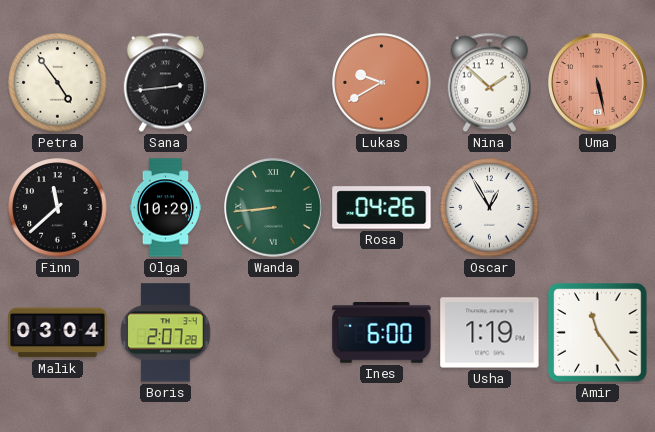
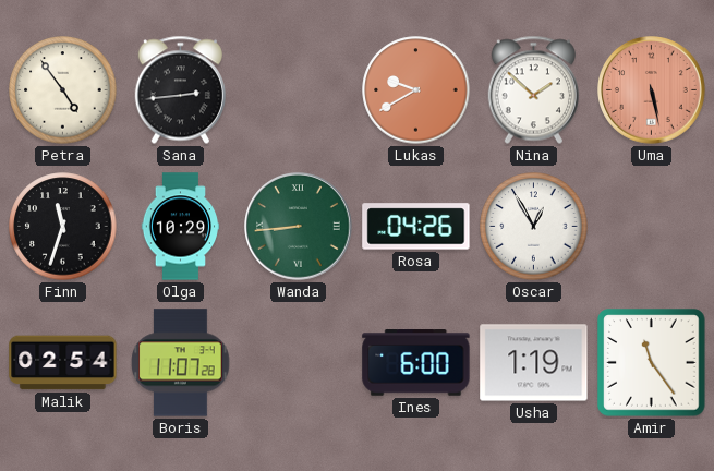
Finn: 11:38 -> 11:33 (63, 227)
Malik: 03:04 -> 02:54 (63, 363)
Boris: 2:07 -> 11:07 (181, 363)
